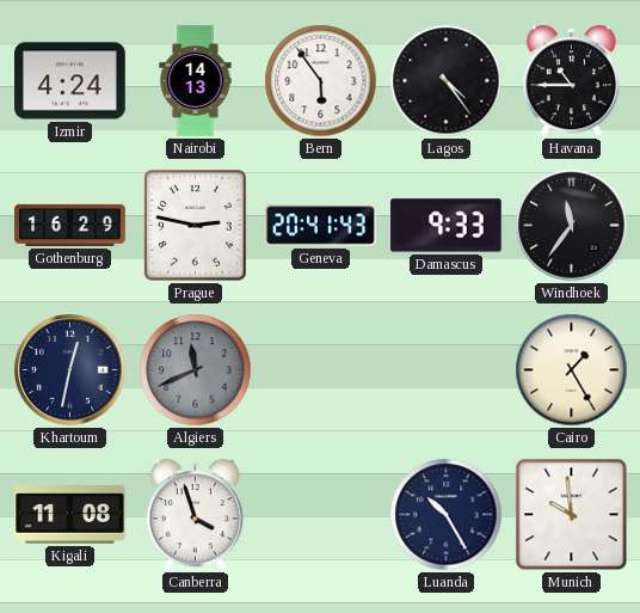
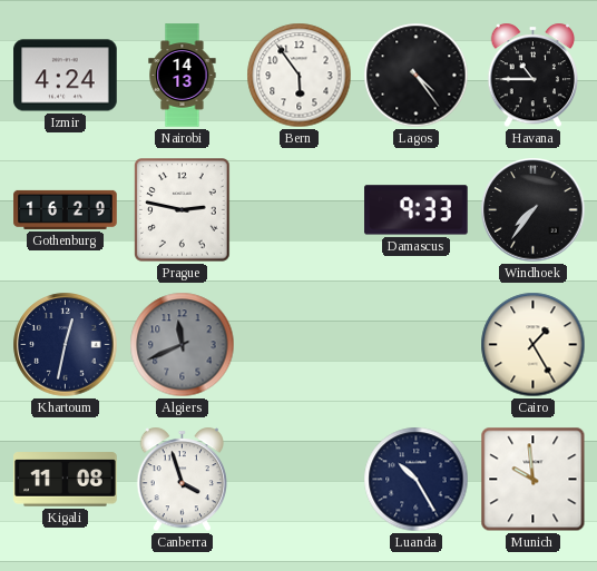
Geneva: 20:41 -> none (321, 226)
Windhoek: 11:36 -> 7:36 (534, 210)
